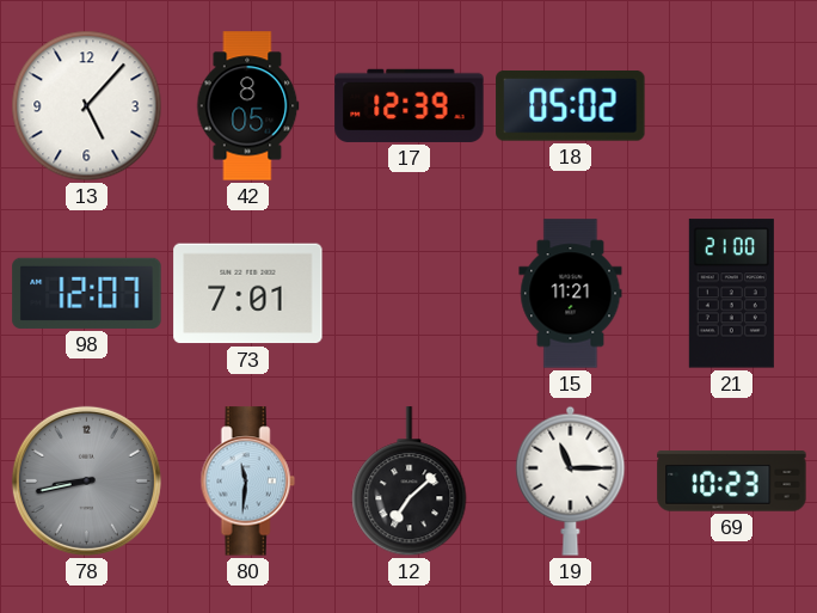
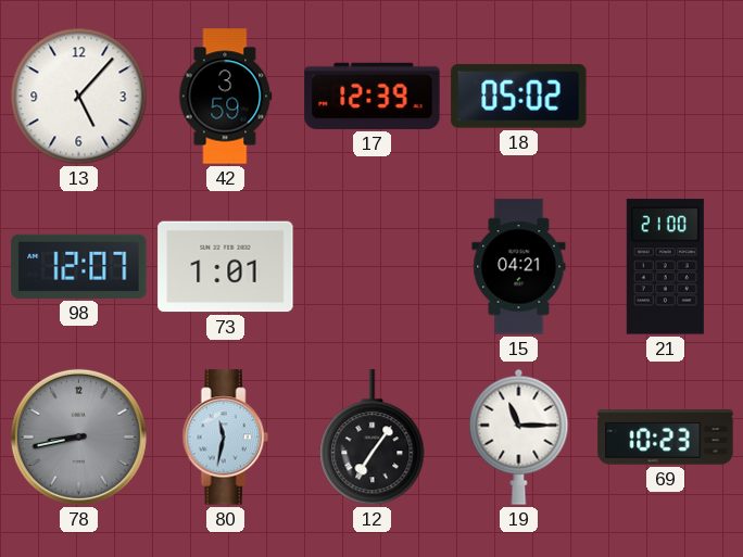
42: 8:05 -> 3:59 (226, 97)
73: 7:01 -> 1:01 (226, 267)
15: 11:21 -> 04:21 (519, 267)
80: 11:31 -> 11:32 (225, 438)
12: 7:08 -> 7:06 (373, 438)
